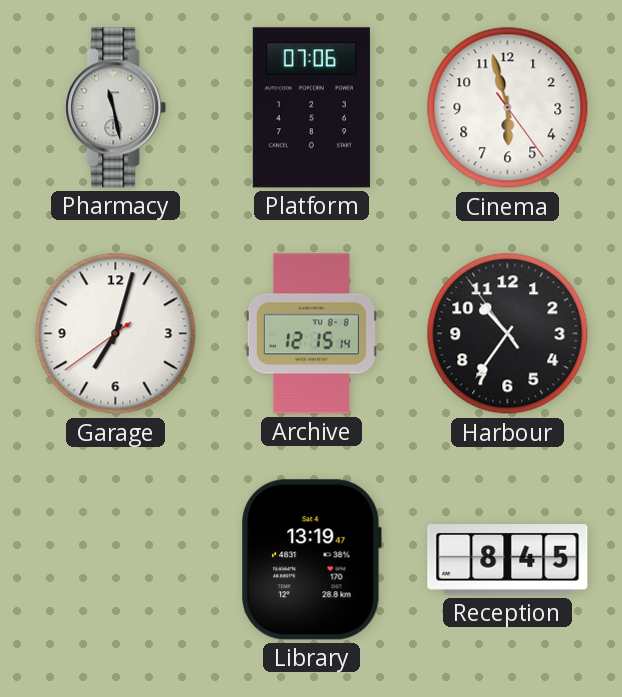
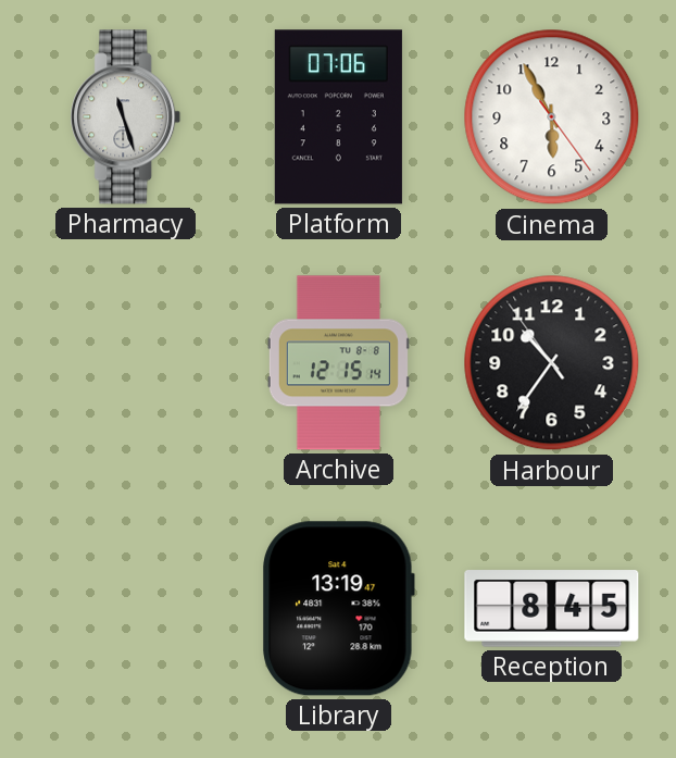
Pharmacy: 11:28 -> 11:27 (126, 117)
Cinema: 5:57 -> 5:55 (552, 117)
Garage: 7:02 -> none (116, 334)
